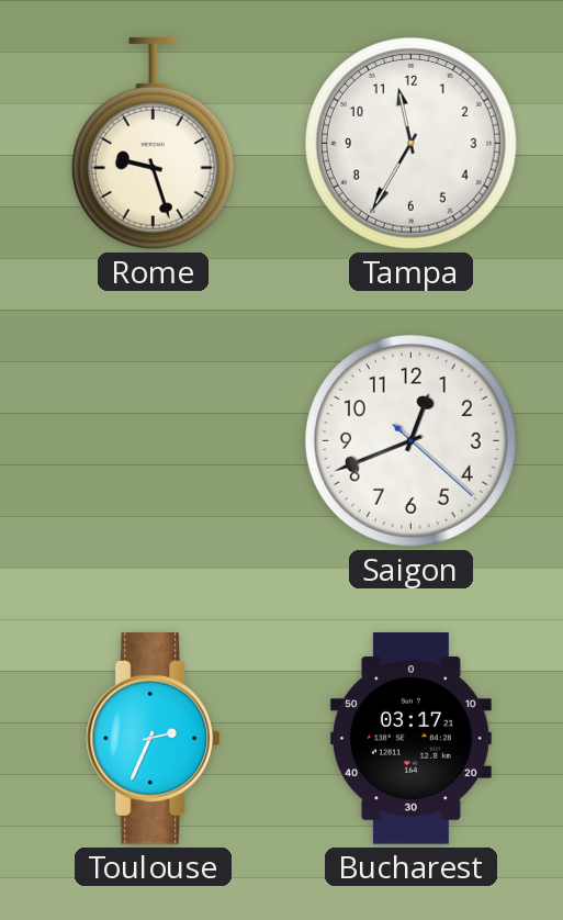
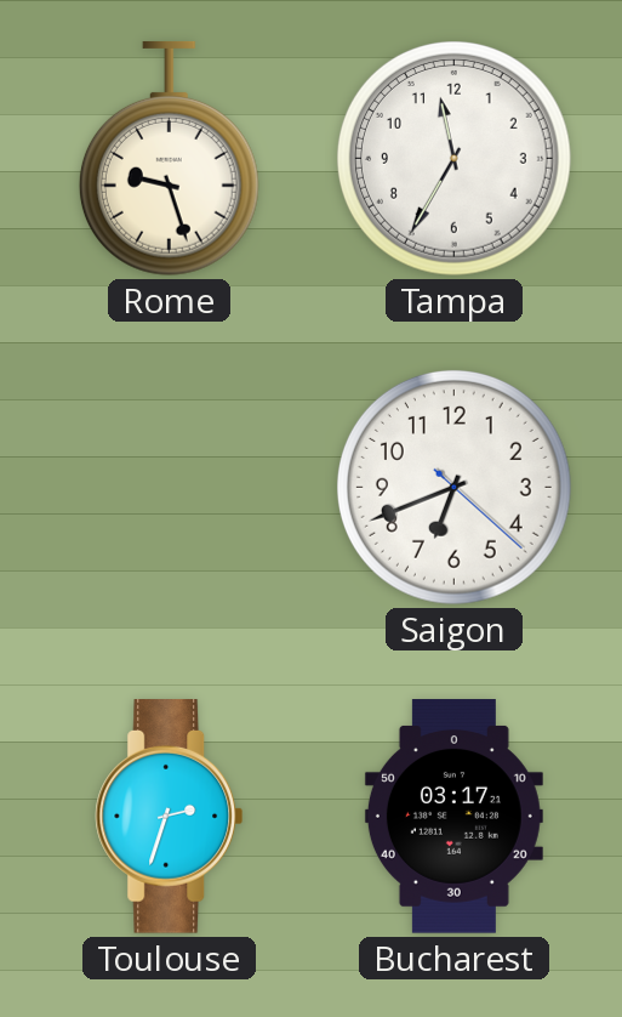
Saigon: 12:41 -> 6:41 (453, 487)
Toulouse: 2:34 -> 2:33 (170, 817)
